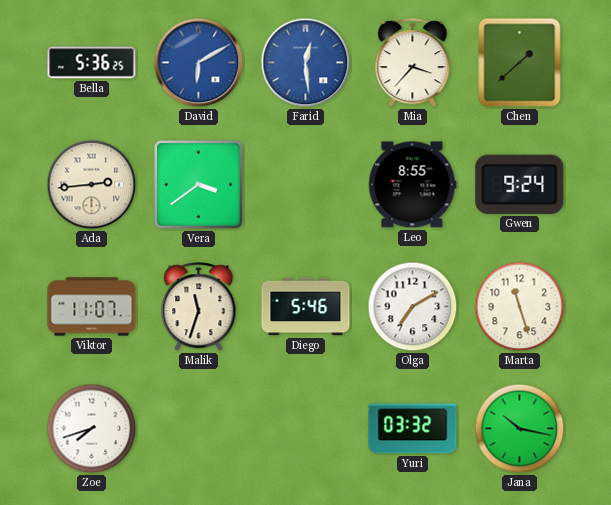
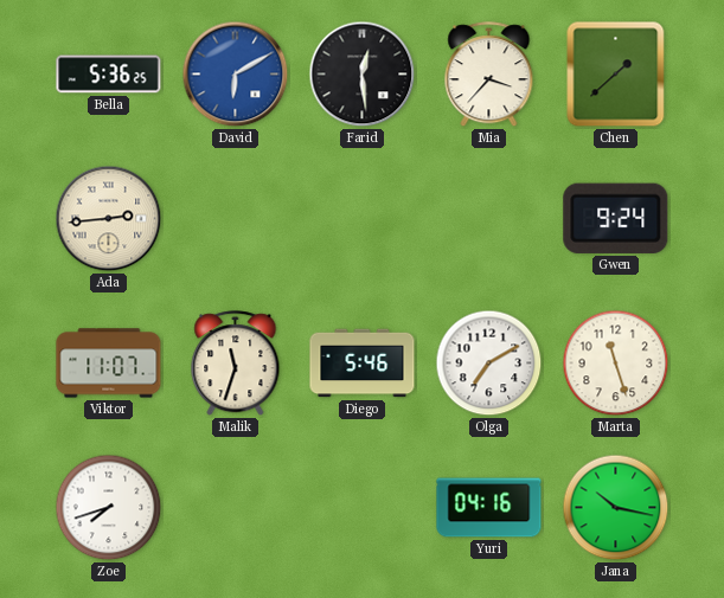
Farid dial: blue -> black (363, 75)
Vera: 3:39 -> none (199, 185)
Leo: 8:55 -> none (413, 185)
Yuri: 03:32 -> 04:16 (489, 508)
